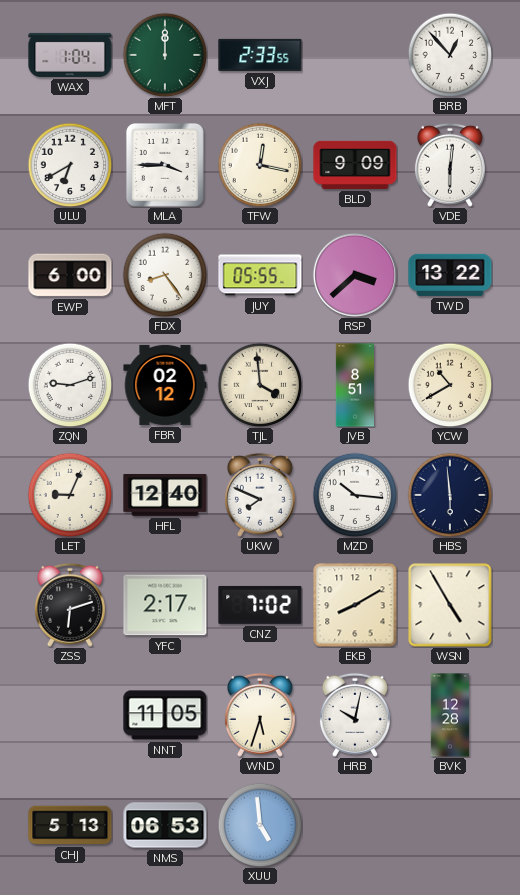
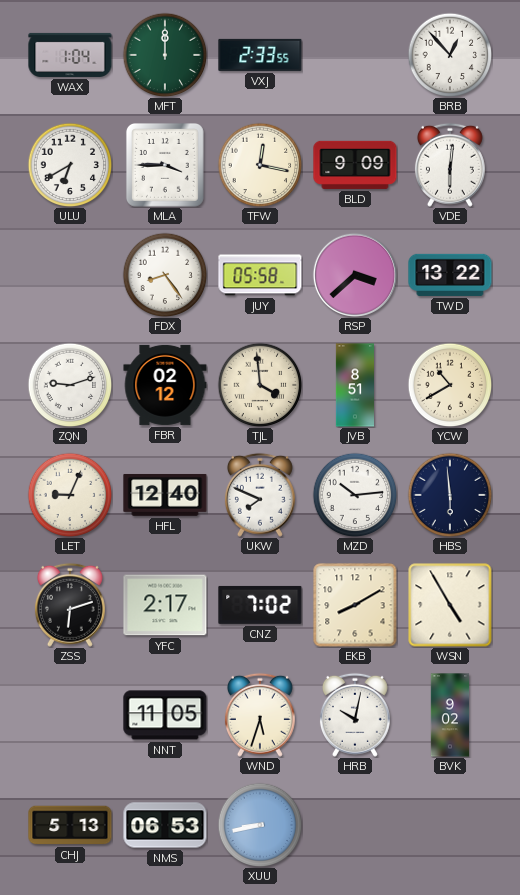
EWP: 6:00 -> none (70, 275)
JUY: 05:55 -> 05:58 (260, 275)
MZD: 10:16 -> 10:14 (355, 495)
BVK: 12:28 -> 9:02 (450, 715)
XUU: 4:59 -> 8:43 (260, 825)
